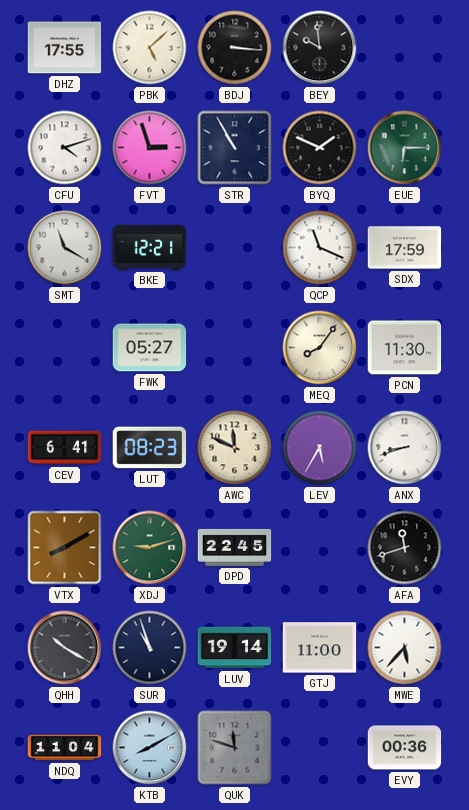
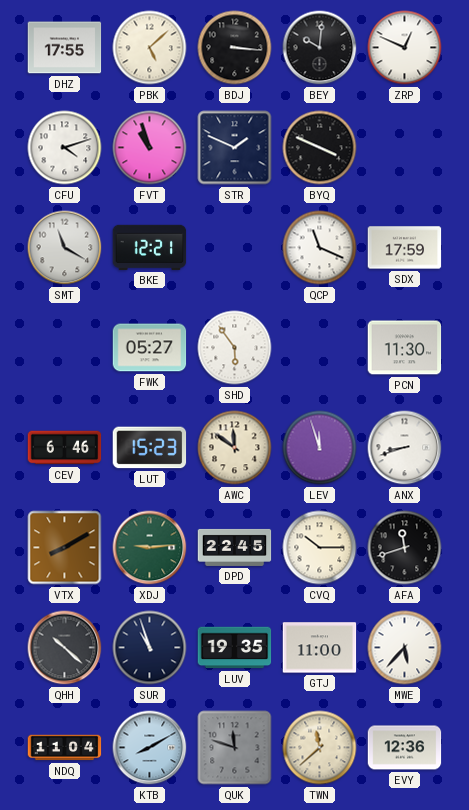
BEY: 9:59 -> 10:01 (320, 48)
ZRP: none -> 12:49 (405, 48)
FVT: 2:57 -> 10:57 (150, 148)
STR: 10:55 -> 1:49 (235, 148)
BYQ: 1:49 -> 3:49 (320, 148)
EUE: 6:15 -> none (405, 148)
SHD: none -> 5:54 (235, 348)
MEQ: 8:06 -> none (320, 348)
CEV: 6:41 -> 6:46 (65, 448)
LUT: 08:23 -> 15:23 (150, 448)
AWC: 11:49 -> 11:51 (235, 448)
LEV: 5:35 -> 11:57 (320, 448)
XDJ: 9:12 -> 9:14 (150, 548)
CVQ: none -> 10:15 (320, 548)
QHH: 10:20 -> 10:22 (65, 648)
LUV: 19:14 -> 19:35 (235, 648)
TWN: none -> 11:38 (320, 748)
EVY: 00:36 -> 12:36 (405, 748)
